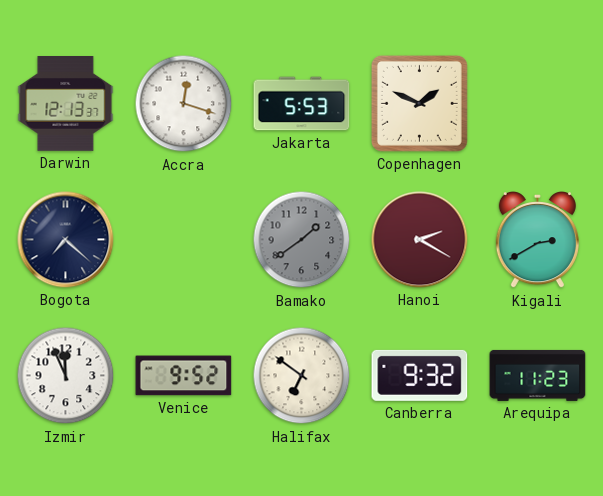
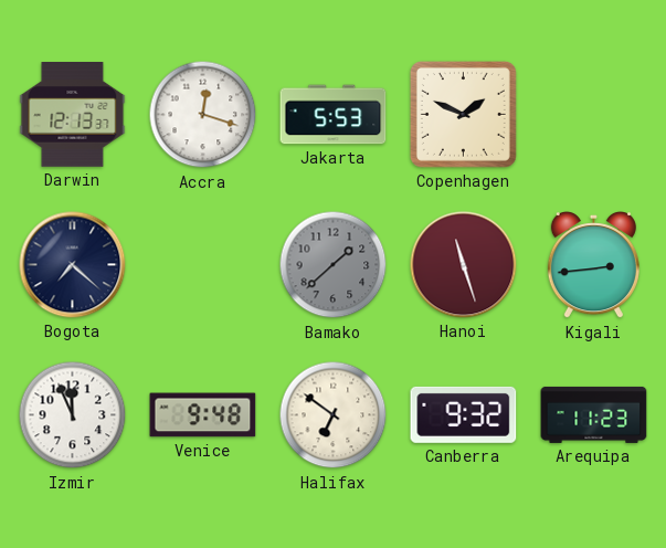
Bamako: 1:39 -> 1:38 (334, 265)
Hanoi: 2:20 -> 11:27 (464, 265)
Kigali: 2:40 -> 2:44 (593, 266)
Venice: 9:52 -> 9:48 (203, 415)
